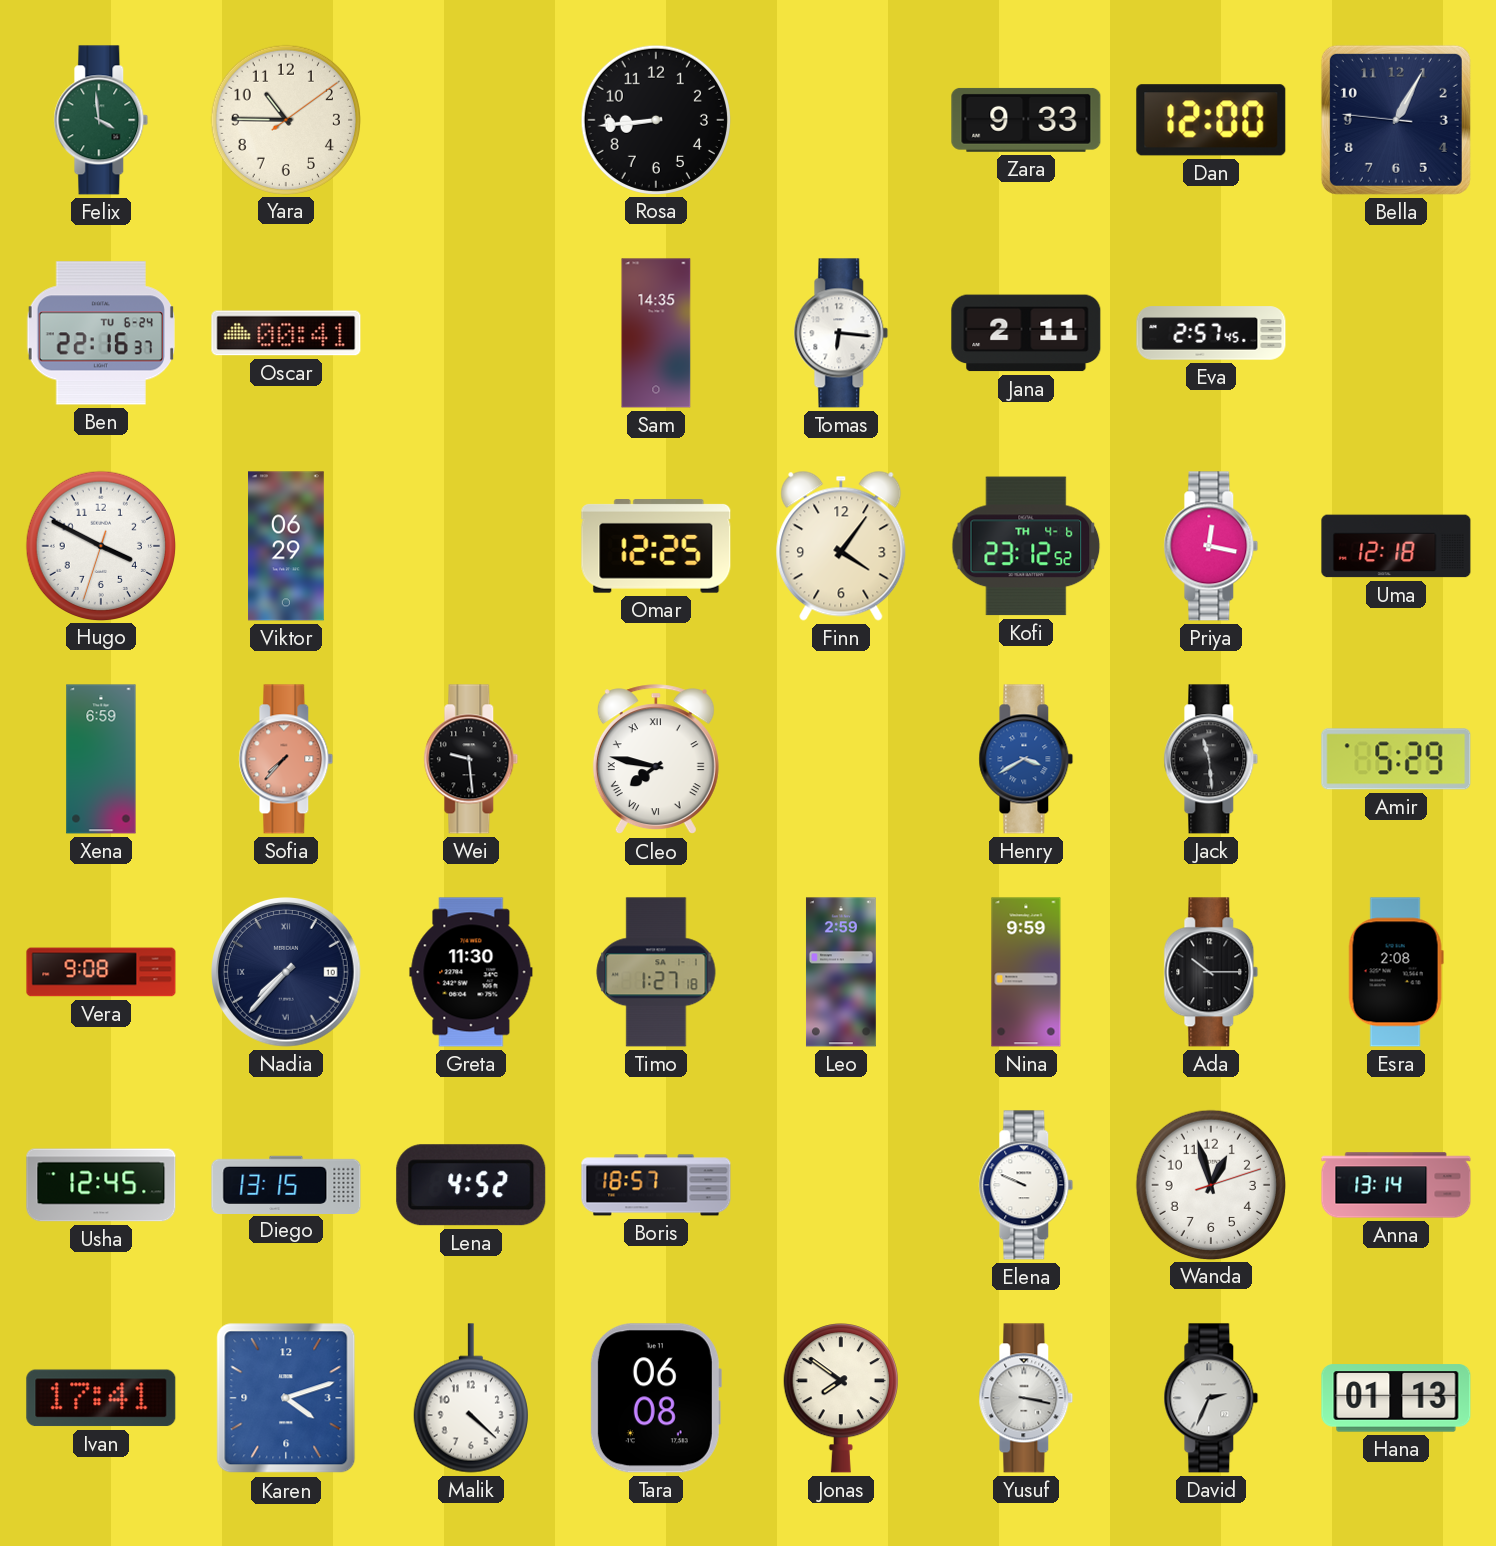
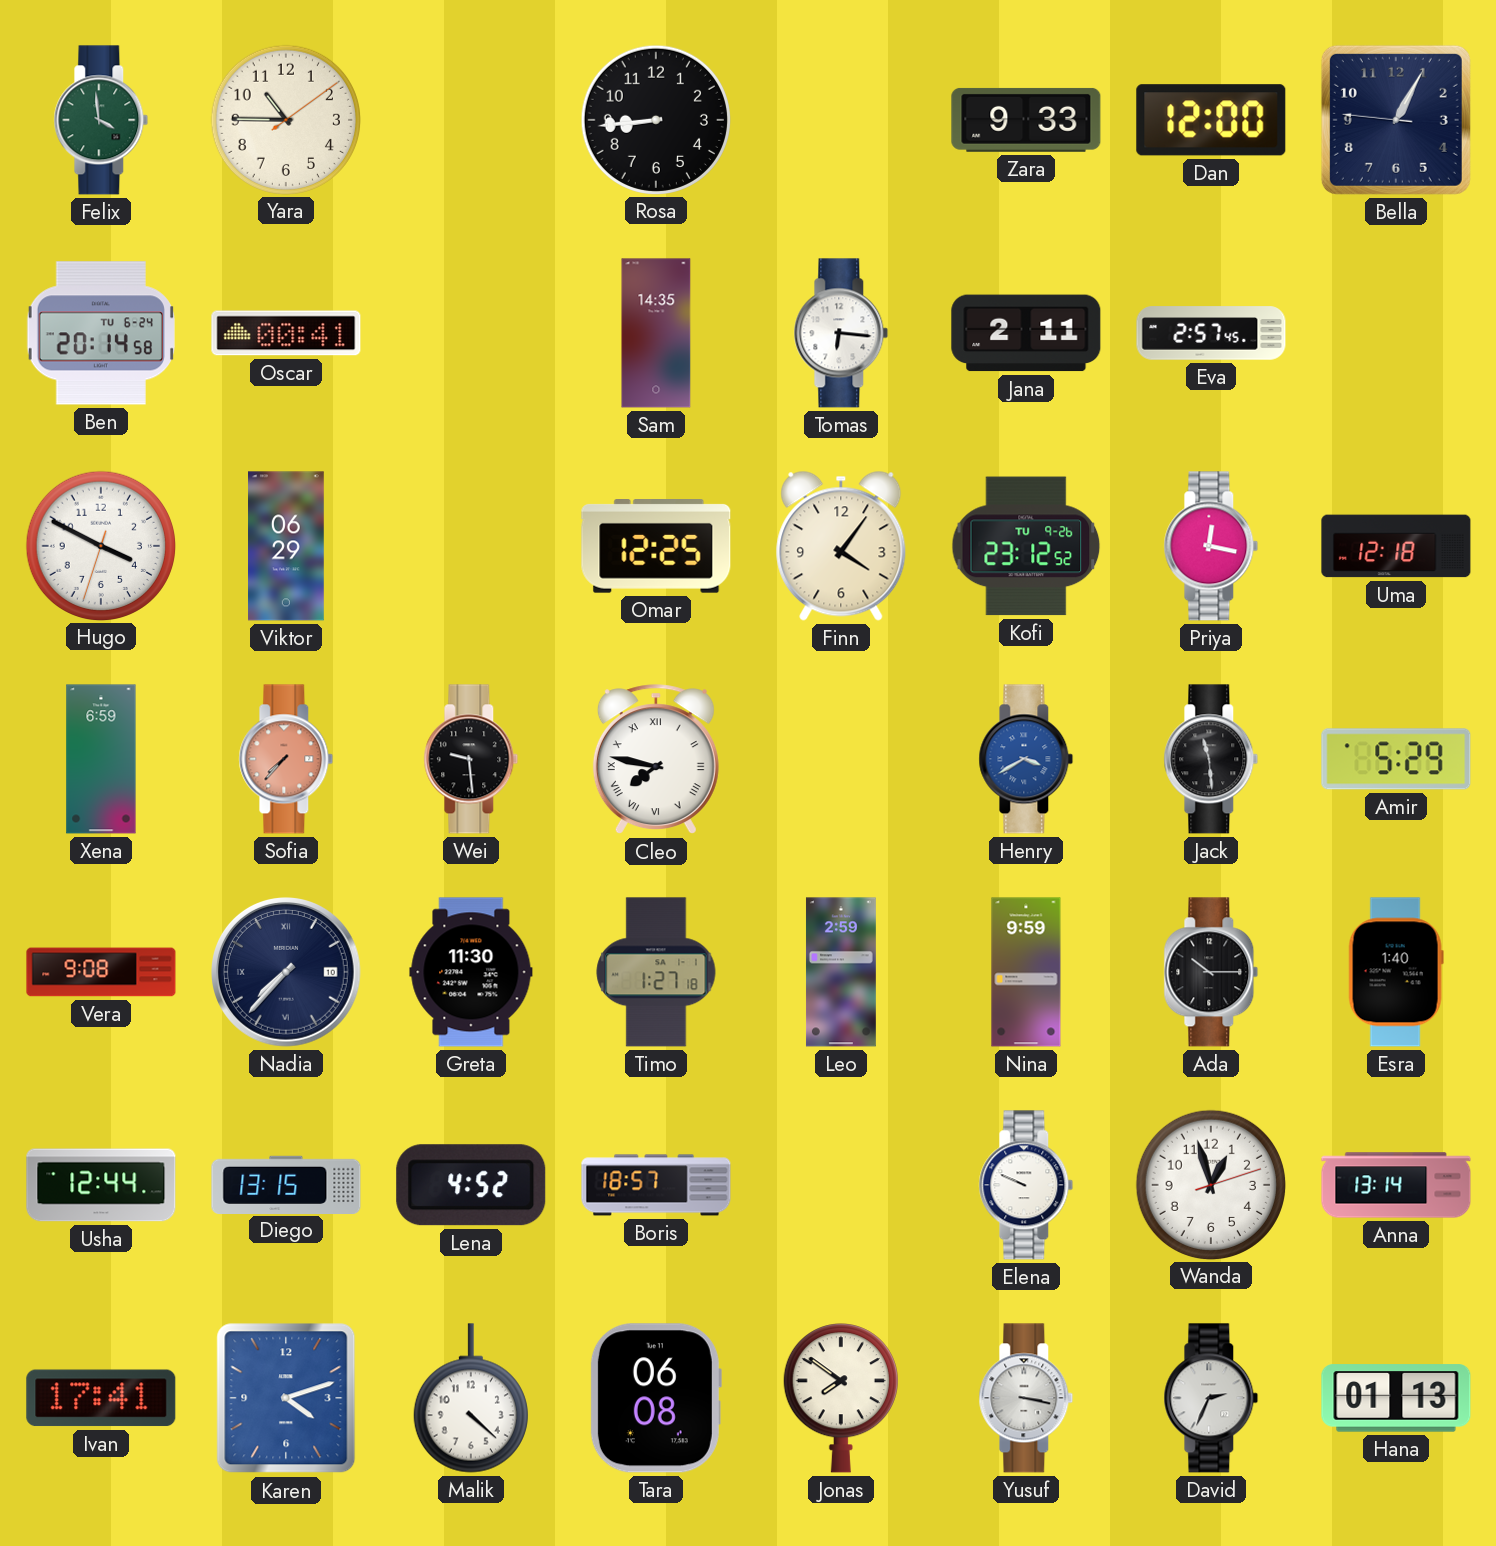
Ben: 22:16 -> 20:14 (101, 333)
Kofi date: TH 4-6 -> TU 9-26 (1026, 546)
Esra: 2:08 -> 1:40 (1396, 972)
Usha: 12:45 -> 12:44 (101, 1185)
